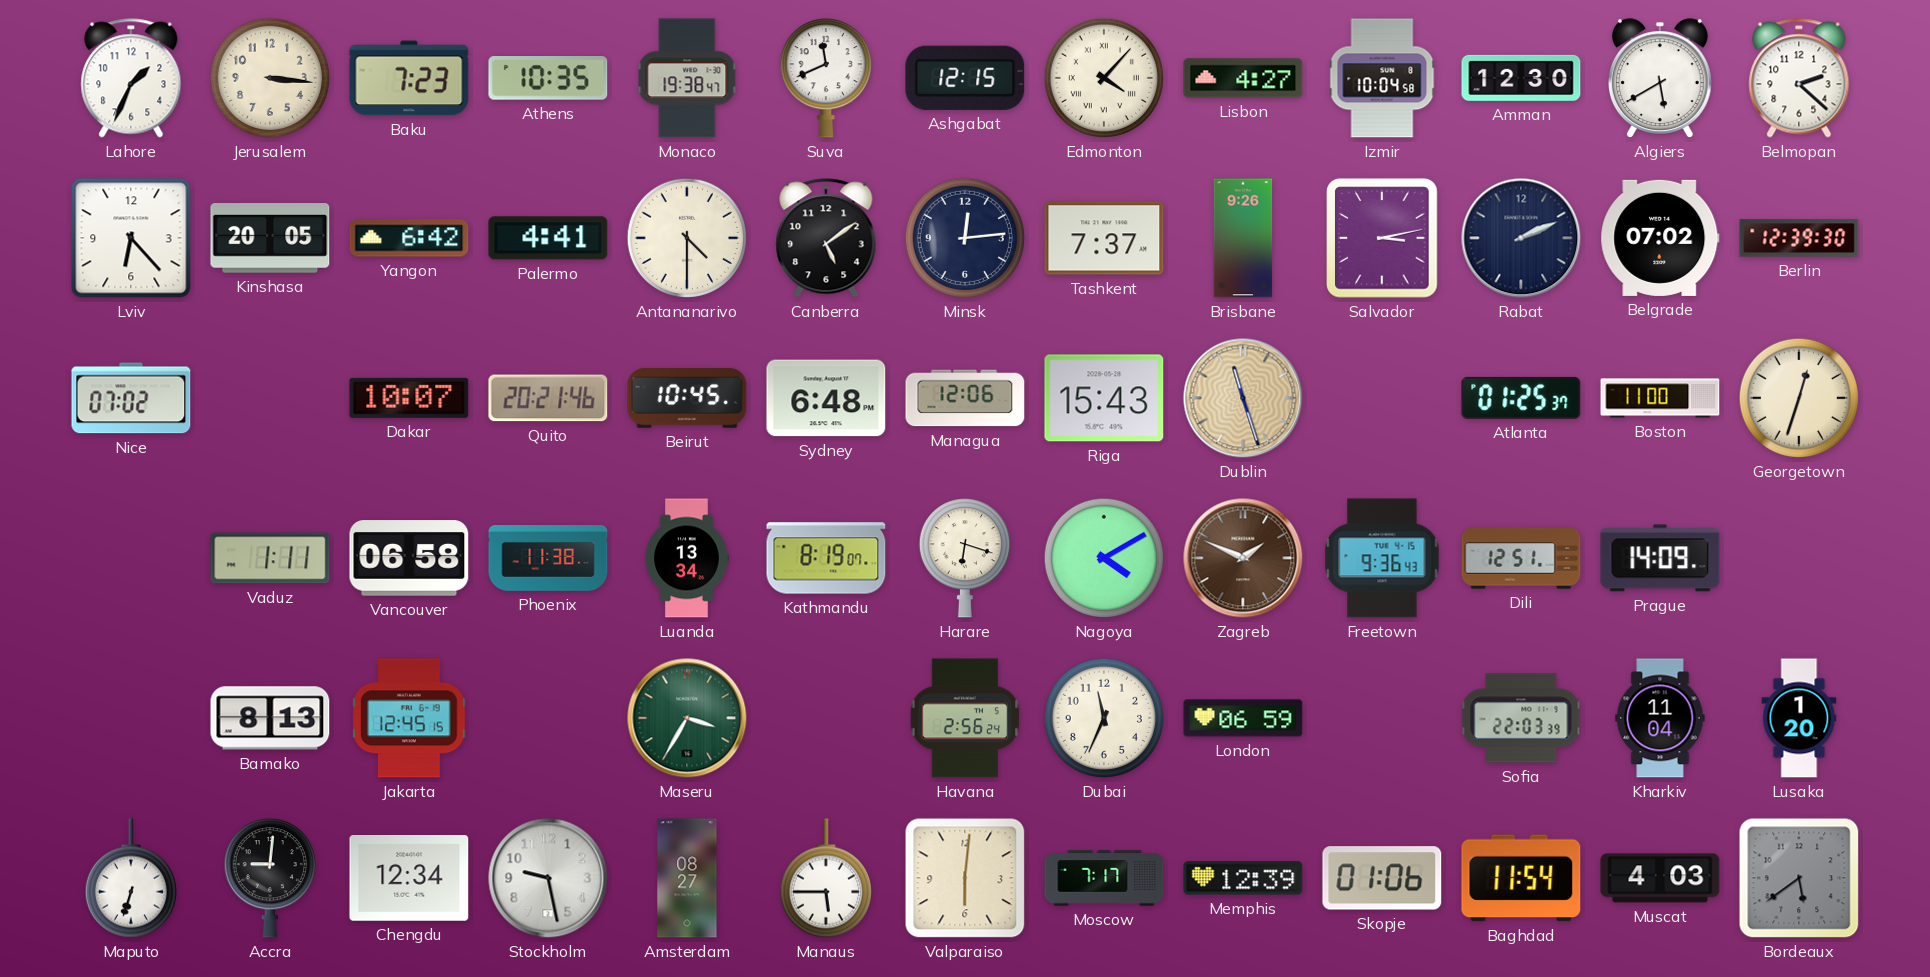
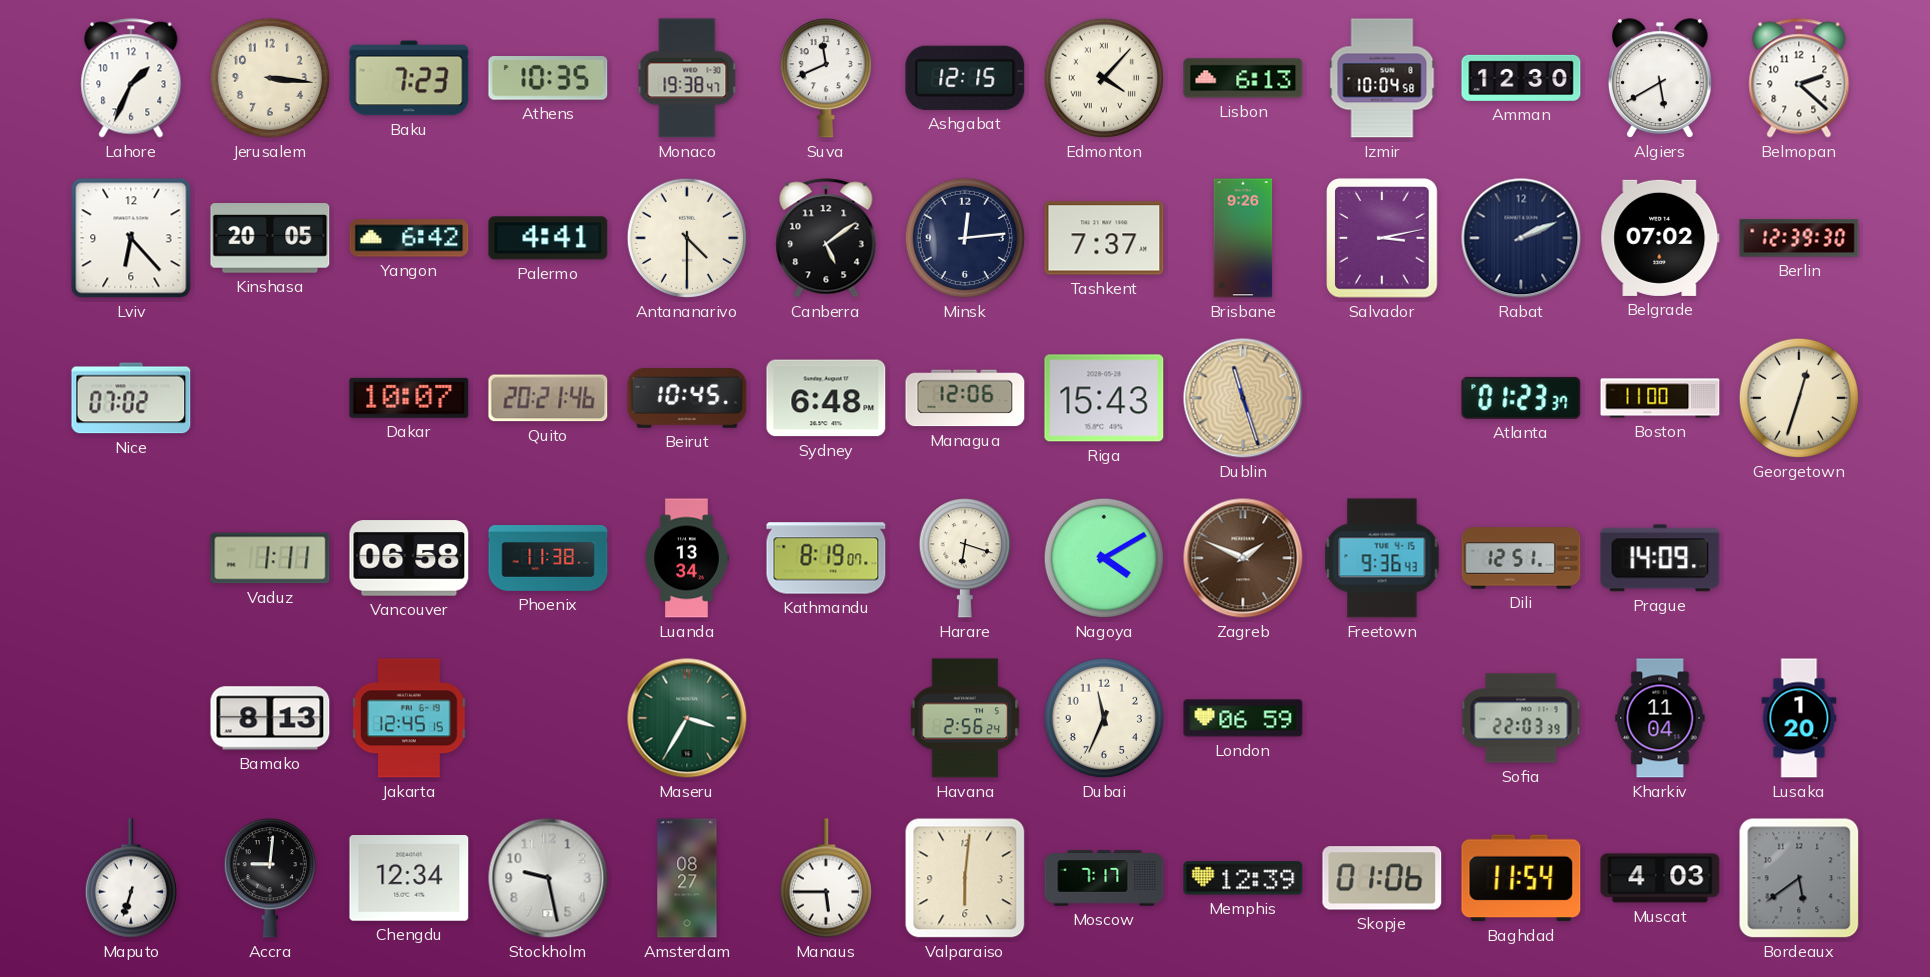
Lisbon: 4:27 -> 6:13 (1243, 78)
Atlanta: 01:25 -> 01:23 (1521, 398)
